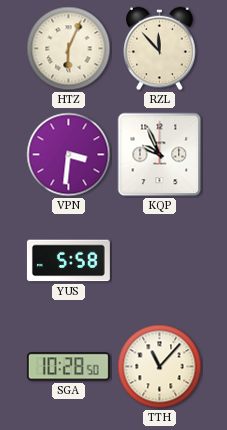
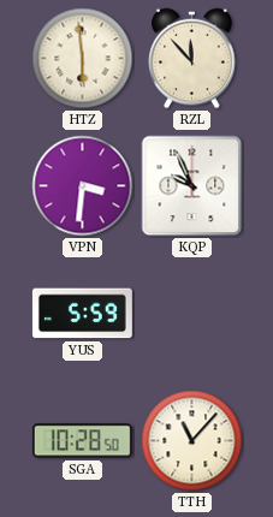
HTZ: 6:04 -> 5:59 (83, 59)
YUS: 5:58 -> 5:59 (82, 314)
